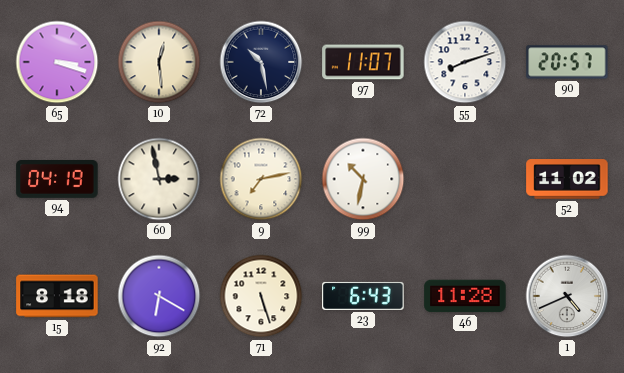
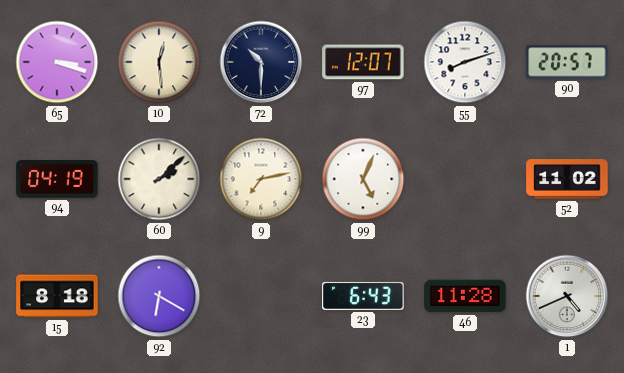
72: 10:28 -> 10:30 (261, 62)
97: 11:07 -> 12:07 (363, 62)
60: 2:58 -> 2:08 (159, 179)
99: 10:32 -> 5:04 (363, 179)
71: 5:27 -> none (261, 296)
